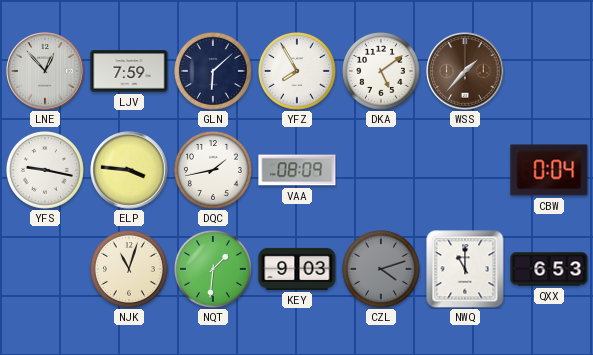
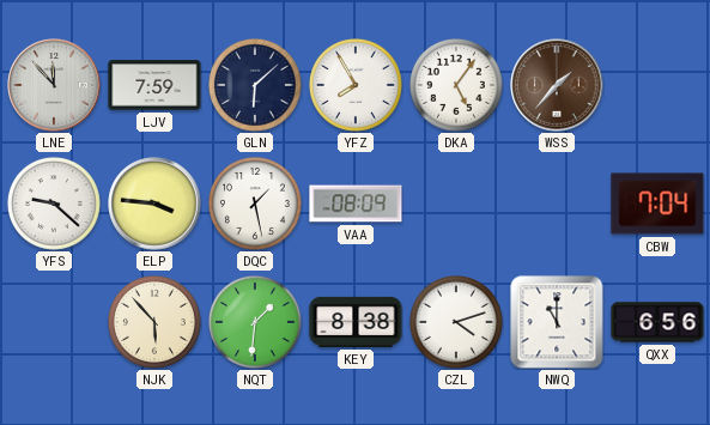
LNE: 12:53 -> 11:53 (54, 85)
DKA: 5:09 -> 5:06 (456, 85)
YFS: 9:17 -> 9:22 (54, 204)
DQC: 1:43 -> 1:28 (255, 204)
CBW: 0:04 -> 7:04 (657, 204)
NJK: 11:03 -> 5:53 (154, 322)
KEY: 9:03 -> 8:38 (356, 322)
CZL dial: grey -> white (456, 322)
QXX: 6:53 -> 6:56 (657, 322)
